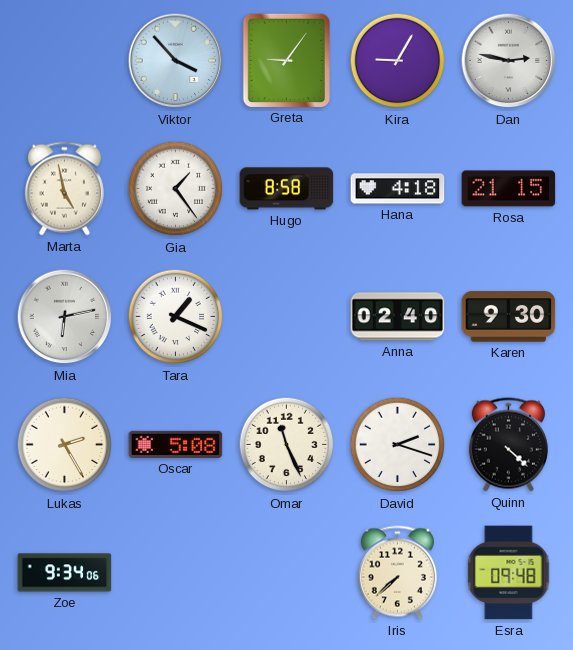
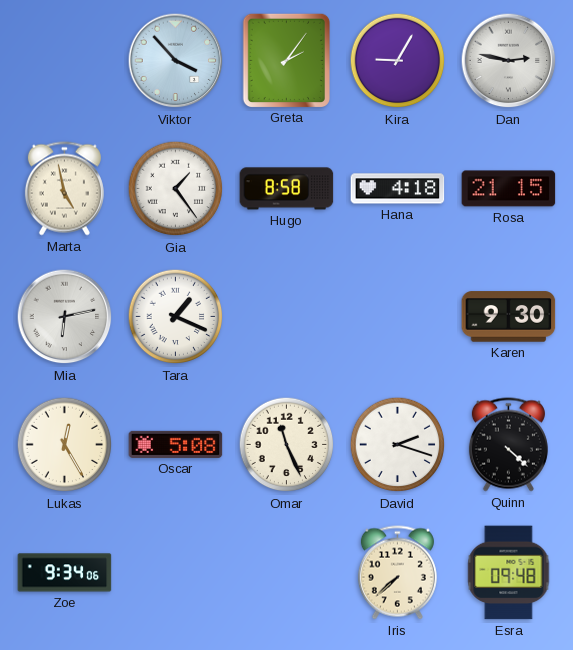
Greta: 9:06 -> 2:06 (286, 60)
Anna: 02:40 -> none (398, 317)
Lukas: 2:25 -> 12:25 (65, 445)
